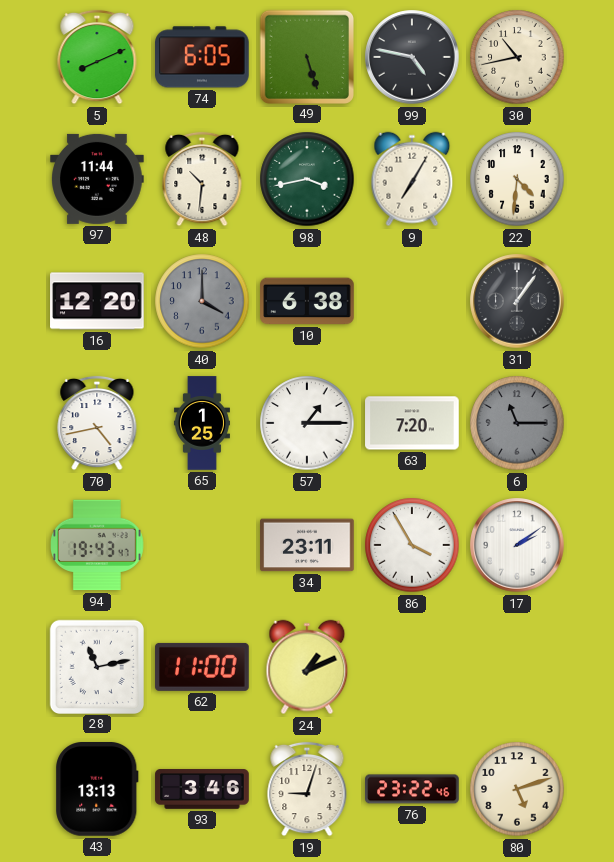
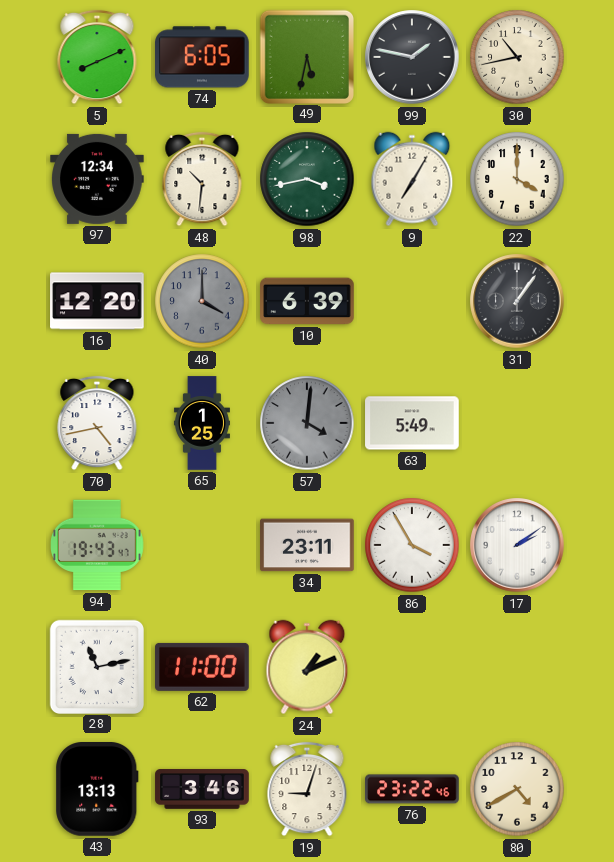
49: 5:27 -> 5:32 (306, 56)
99: 4:47 -> 1:47 (412, 57)
97: 11:44 -> 12:34 (97, 179)
22: 4:31 -> 4:00 (517, 179)
10: 6:38 -> 6:39 (307, 301)
57: 1:15 -> 4:01 (307, 423)
57 dial: white -> grey (307, 423)
63: 7:20 -> 5:49 (412, 423)
6: 11:15 -> none (517, 423)
80: 5:12 -> 4:40 (517, 789)
